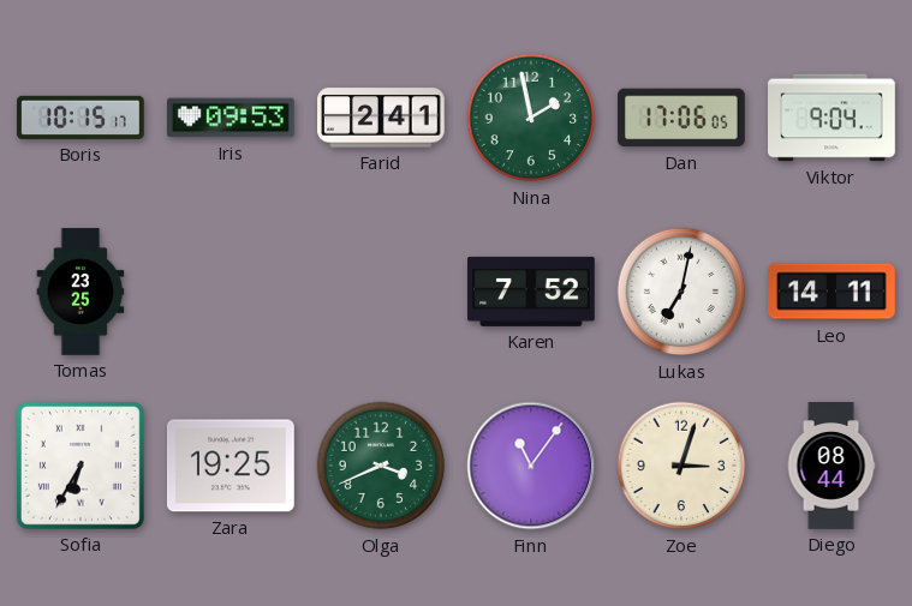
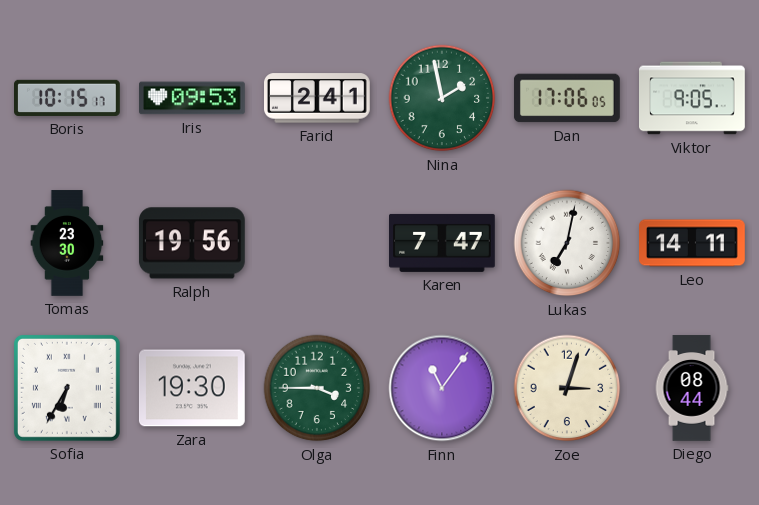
Viktor: 9:04 -> 9:05 (693, 98)
Tomas: 23:25 -> 23:30 (67, 243)
Ralph: none -> 19:56 (192, 243)
Karen: 7:52 -> 7:47 (443, 243)
Zara: 19:25 -> 19:30 (192, 388)
Olga: 3:41 -> 3:45 (317, 388)
